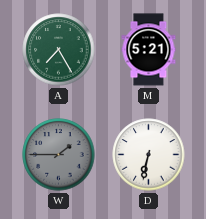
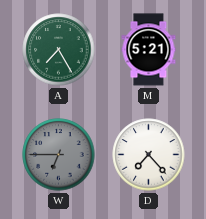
W: 1:45 -> 6:45 (59, 155)
D: 6:32 -> 7:23 (149, 155)
